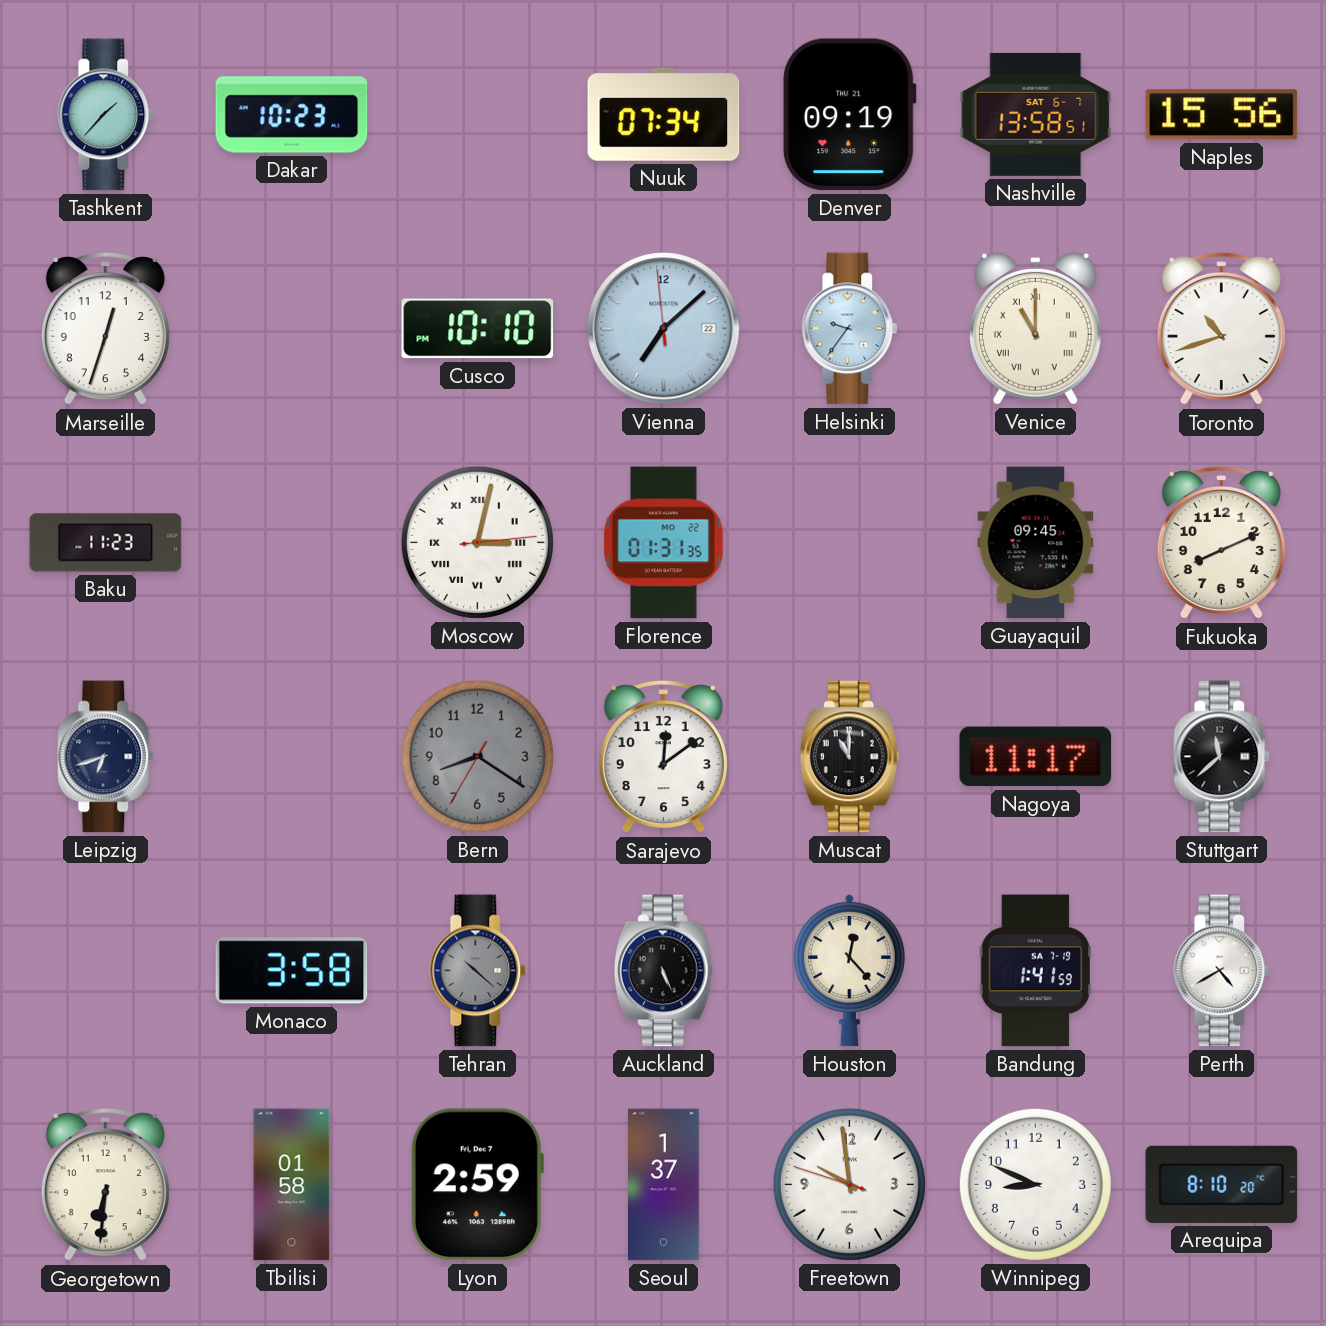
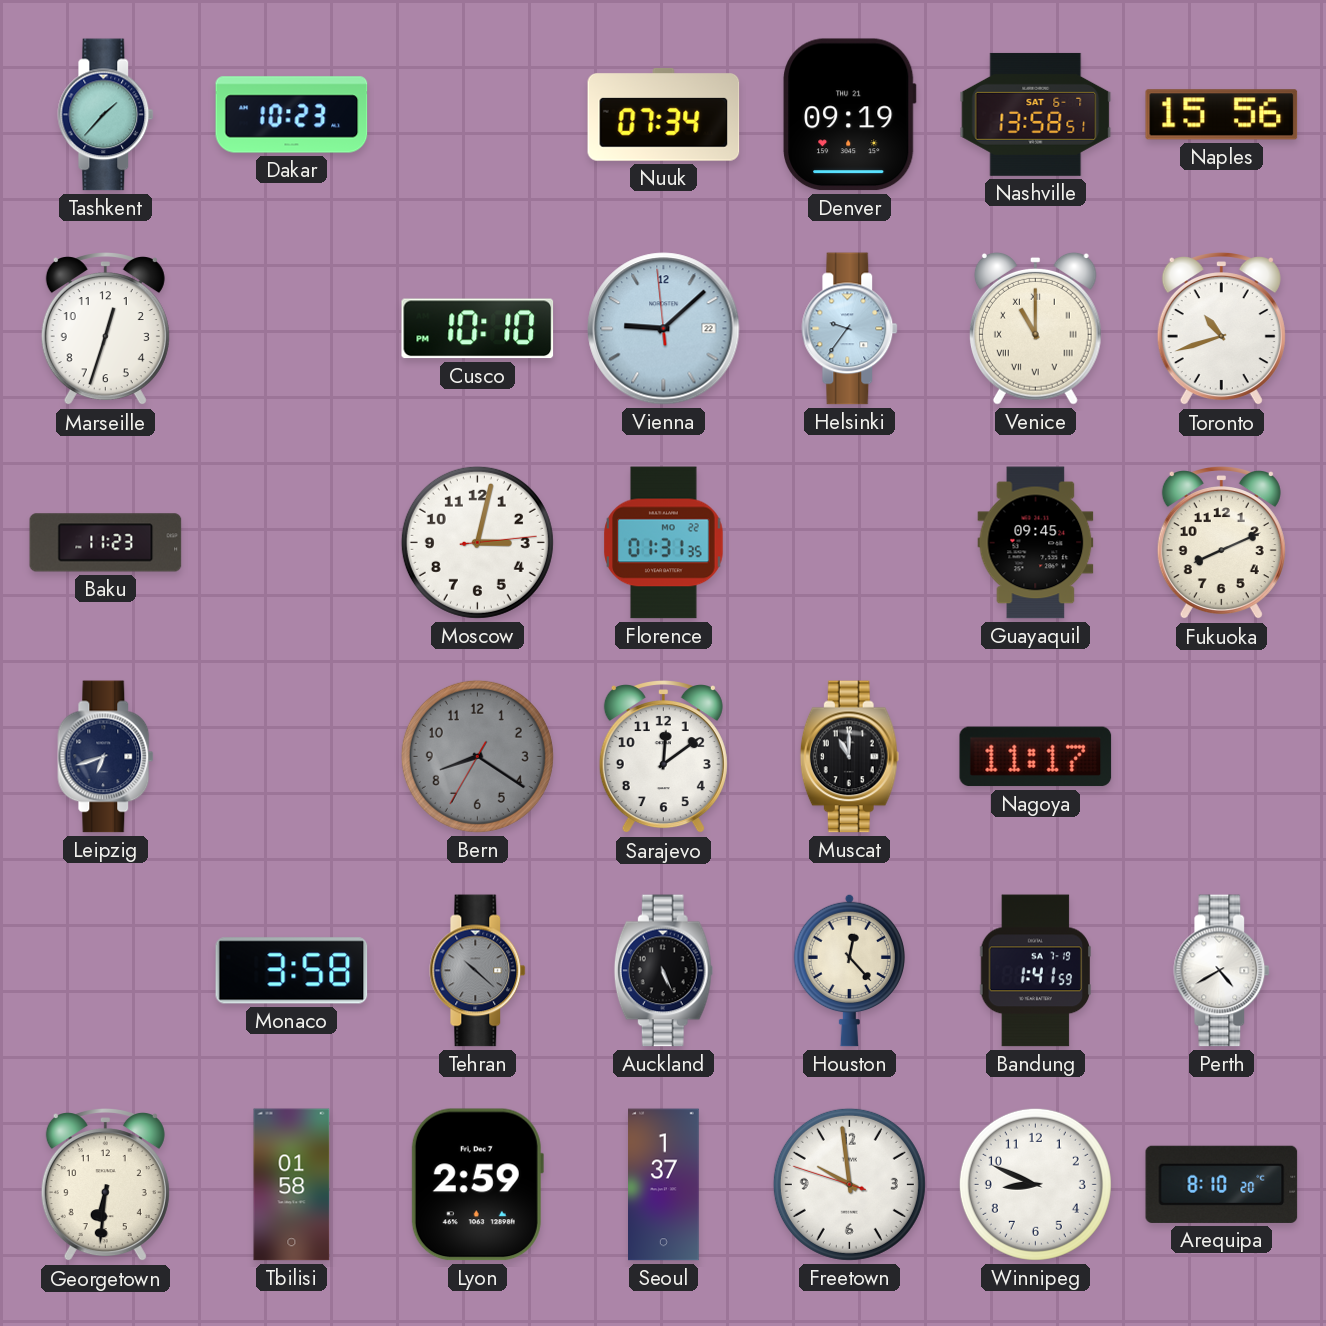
Vienna: 7:07 -> 9:07 (664, 329)
Moscow numerals: Roman -> Arabic (477, 542)
Stuttgart: 11:38 -> none (1222, 757)
